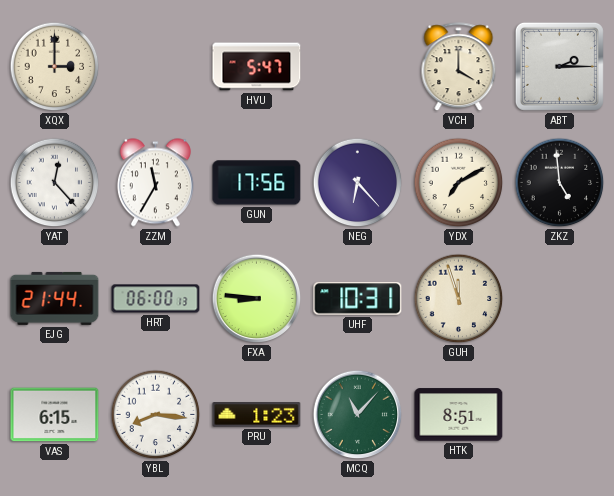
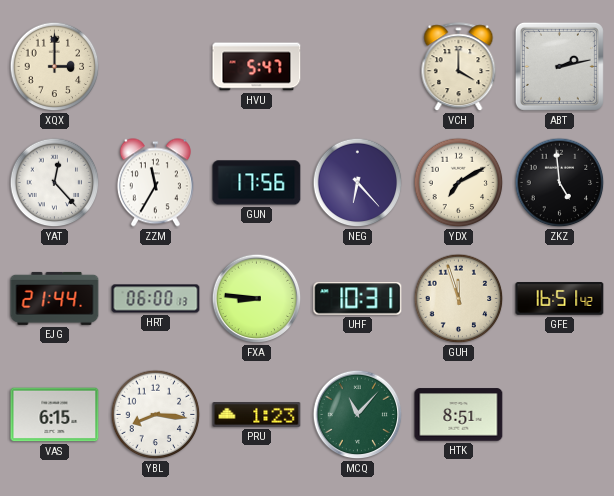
ABT: 2:15 -> 2:13 (559, 66)
GFE: none -> 16:51 (560, 299)
